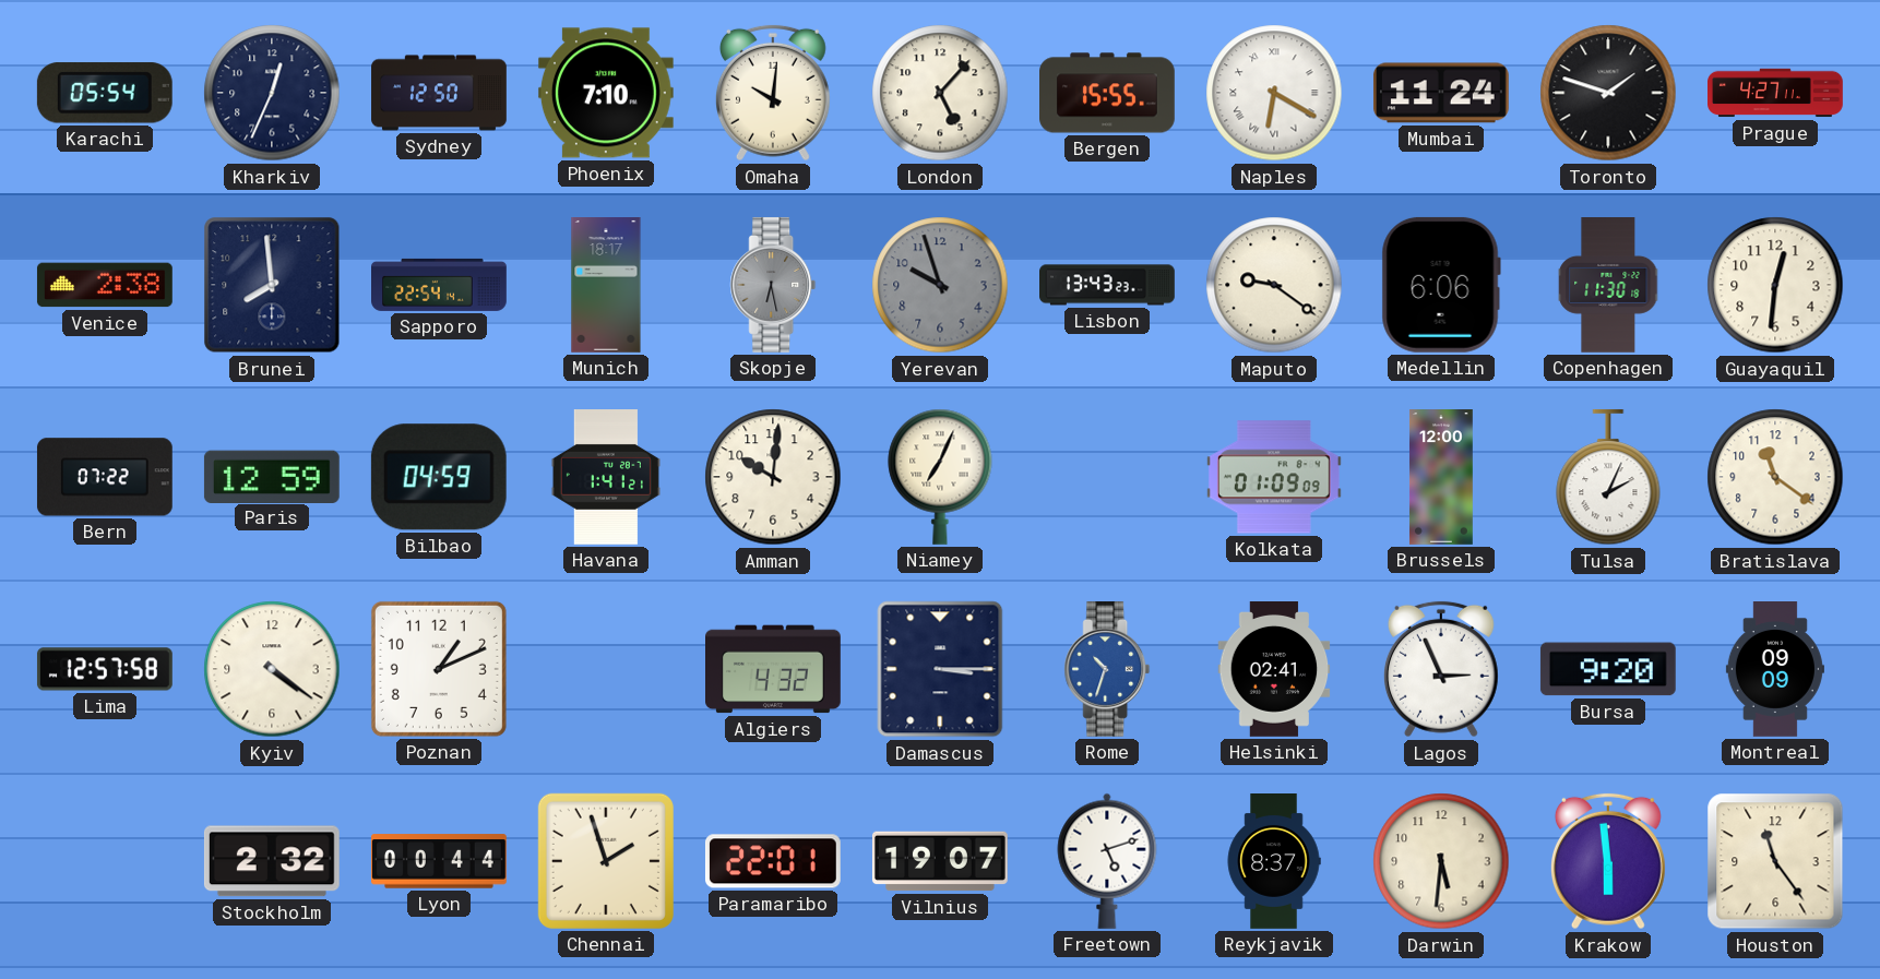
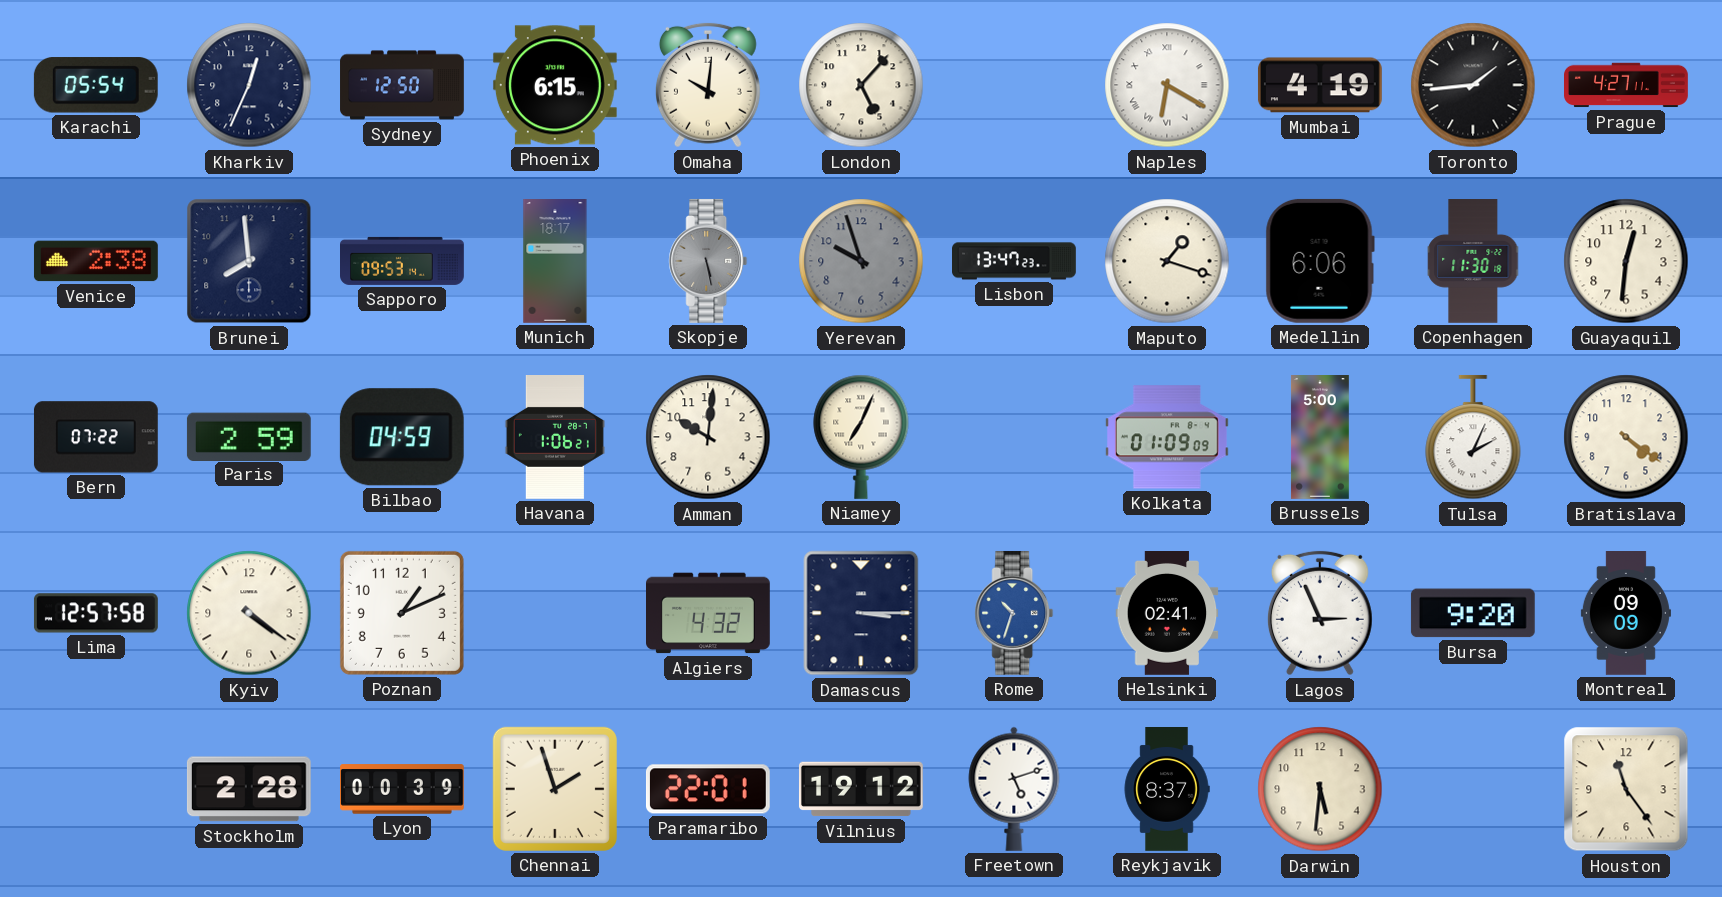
Phoenix: 7:10 -> 6:15 (555, 85)
Bergen: 15:55 -> none (1108, 93)
Mumbai: 11:24 -> 4:19 (1320, 85)
Toronto: 1:48 -> 1:44 (1473, 85)
Sapporo: 22:54 -> 09:53 (403, 261)
Skopje: 6:28 -> 5:28 (708, 261)
Lisbon: 13:43 -> 13:47 (1015, 261)
Maputo: 9:21 -> 1:18 (1167, 261)
Paris: 12:59 -> 2:59 (249, 436)
Havana: 1:41 -> 1:06 (555, 438)
Brussels: 12:00 -> 5:00 (1320, 438)
Bratislava: 11:21 -> 4:21 (1626, 437)
Stockholm: 2:32 -> 2:28 (249, 789)
Lyon: 00:44 -> 00:39 (403, 789)
Vilnius: 19:07 -> 19:12 (861, 789)
Krakow: 5:59 -> none (1608, 861)
